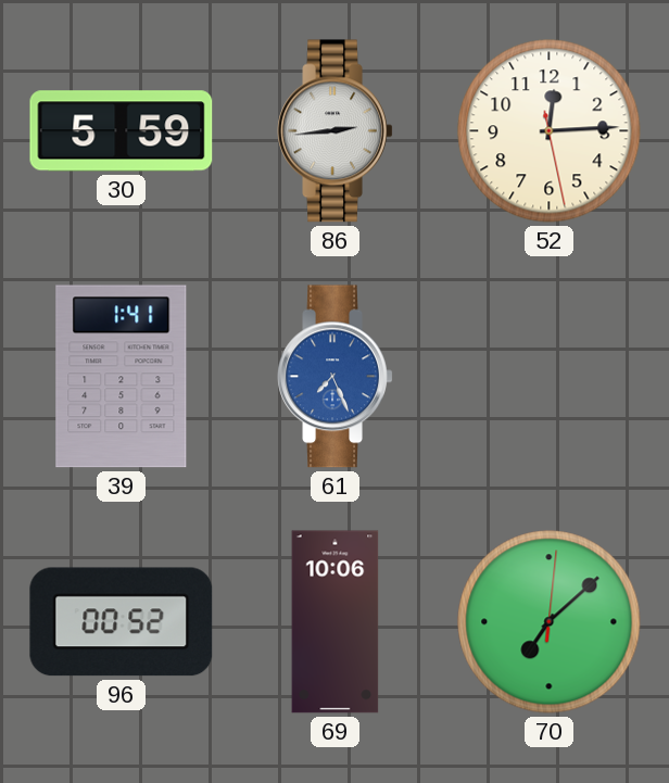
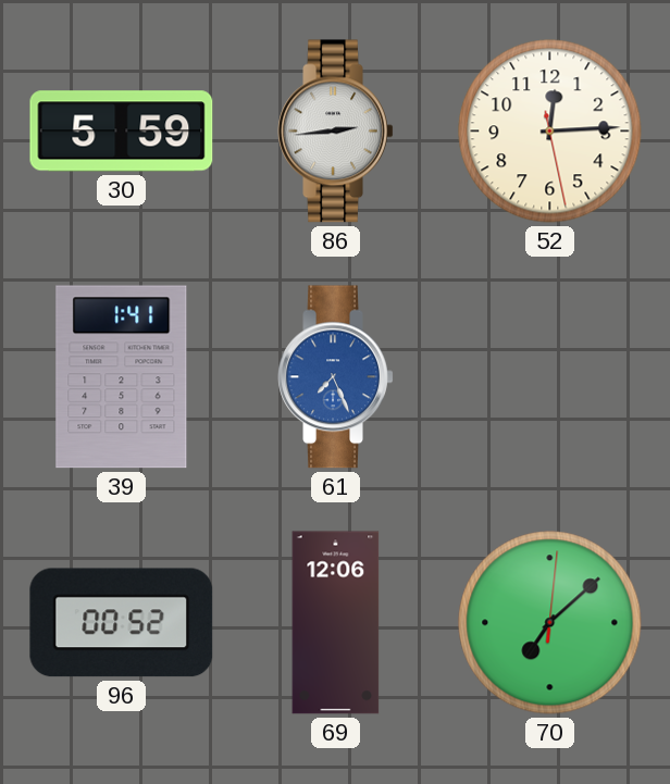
69: 10:06 -> 12:06 (336, 623)
